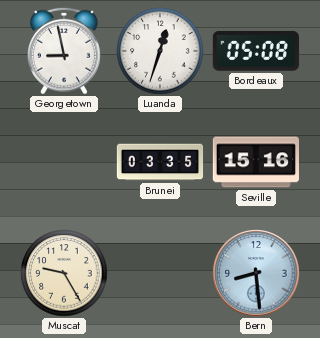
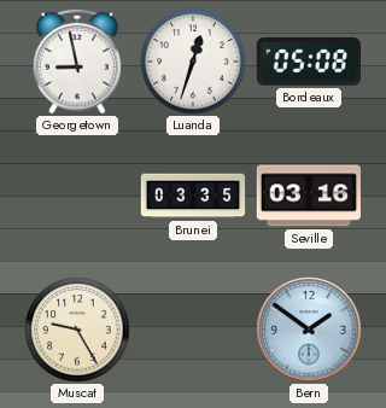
Seville: 15:16 -> 03:16 (308, 196)
Bern: 8:29 -> 1:51 (309, 330)
